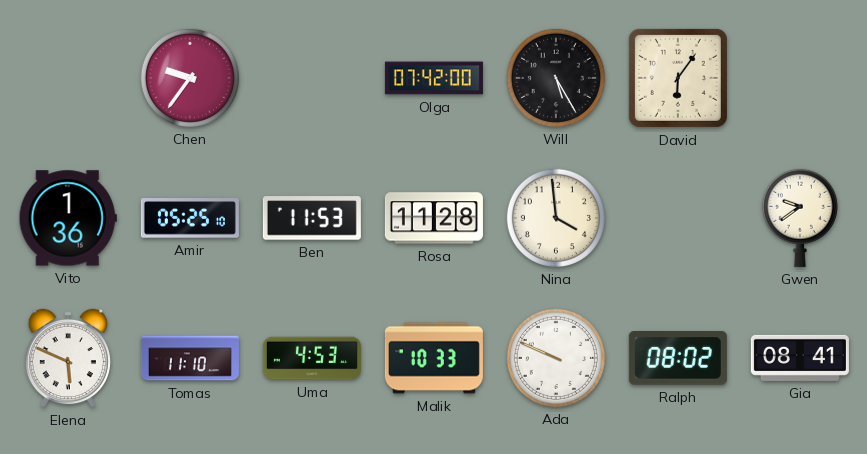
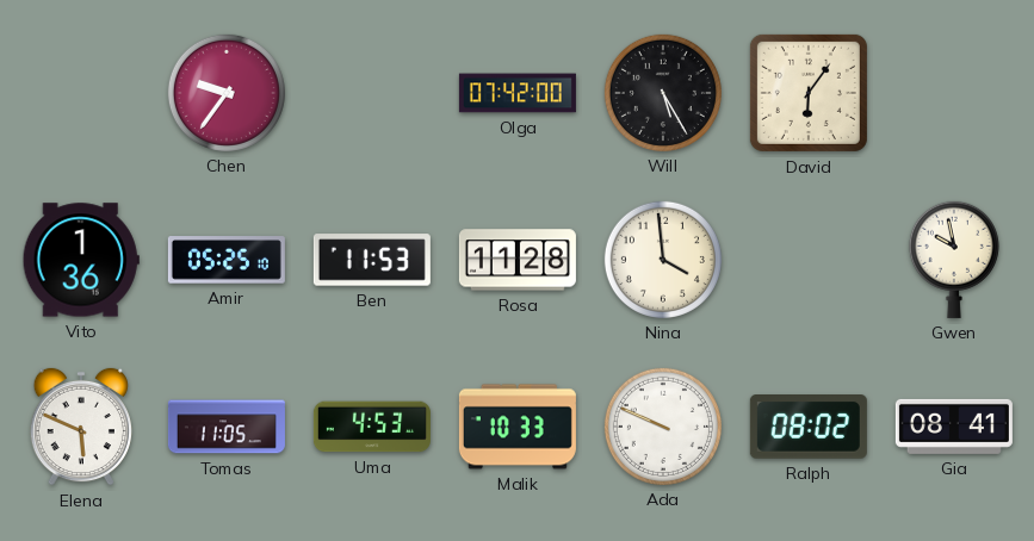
Gwen: 9:39 -> 9:58 (954, 260)
Tomas: 11:10 -> 11:05 (227, 427)
